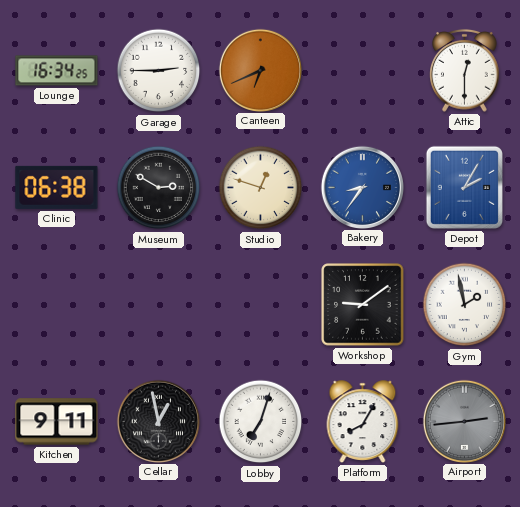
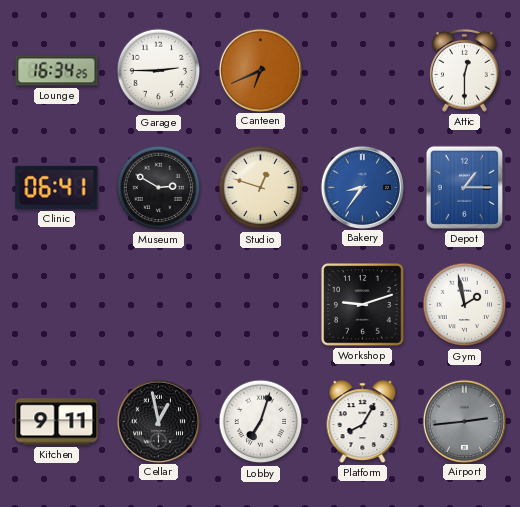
Clinic: 06:38 -> 06:41 (57, 187)
Depot: 2:05 -> 1:15 (464, 187)
Workshop: 9:09 -> 9:12 (363, 305)
